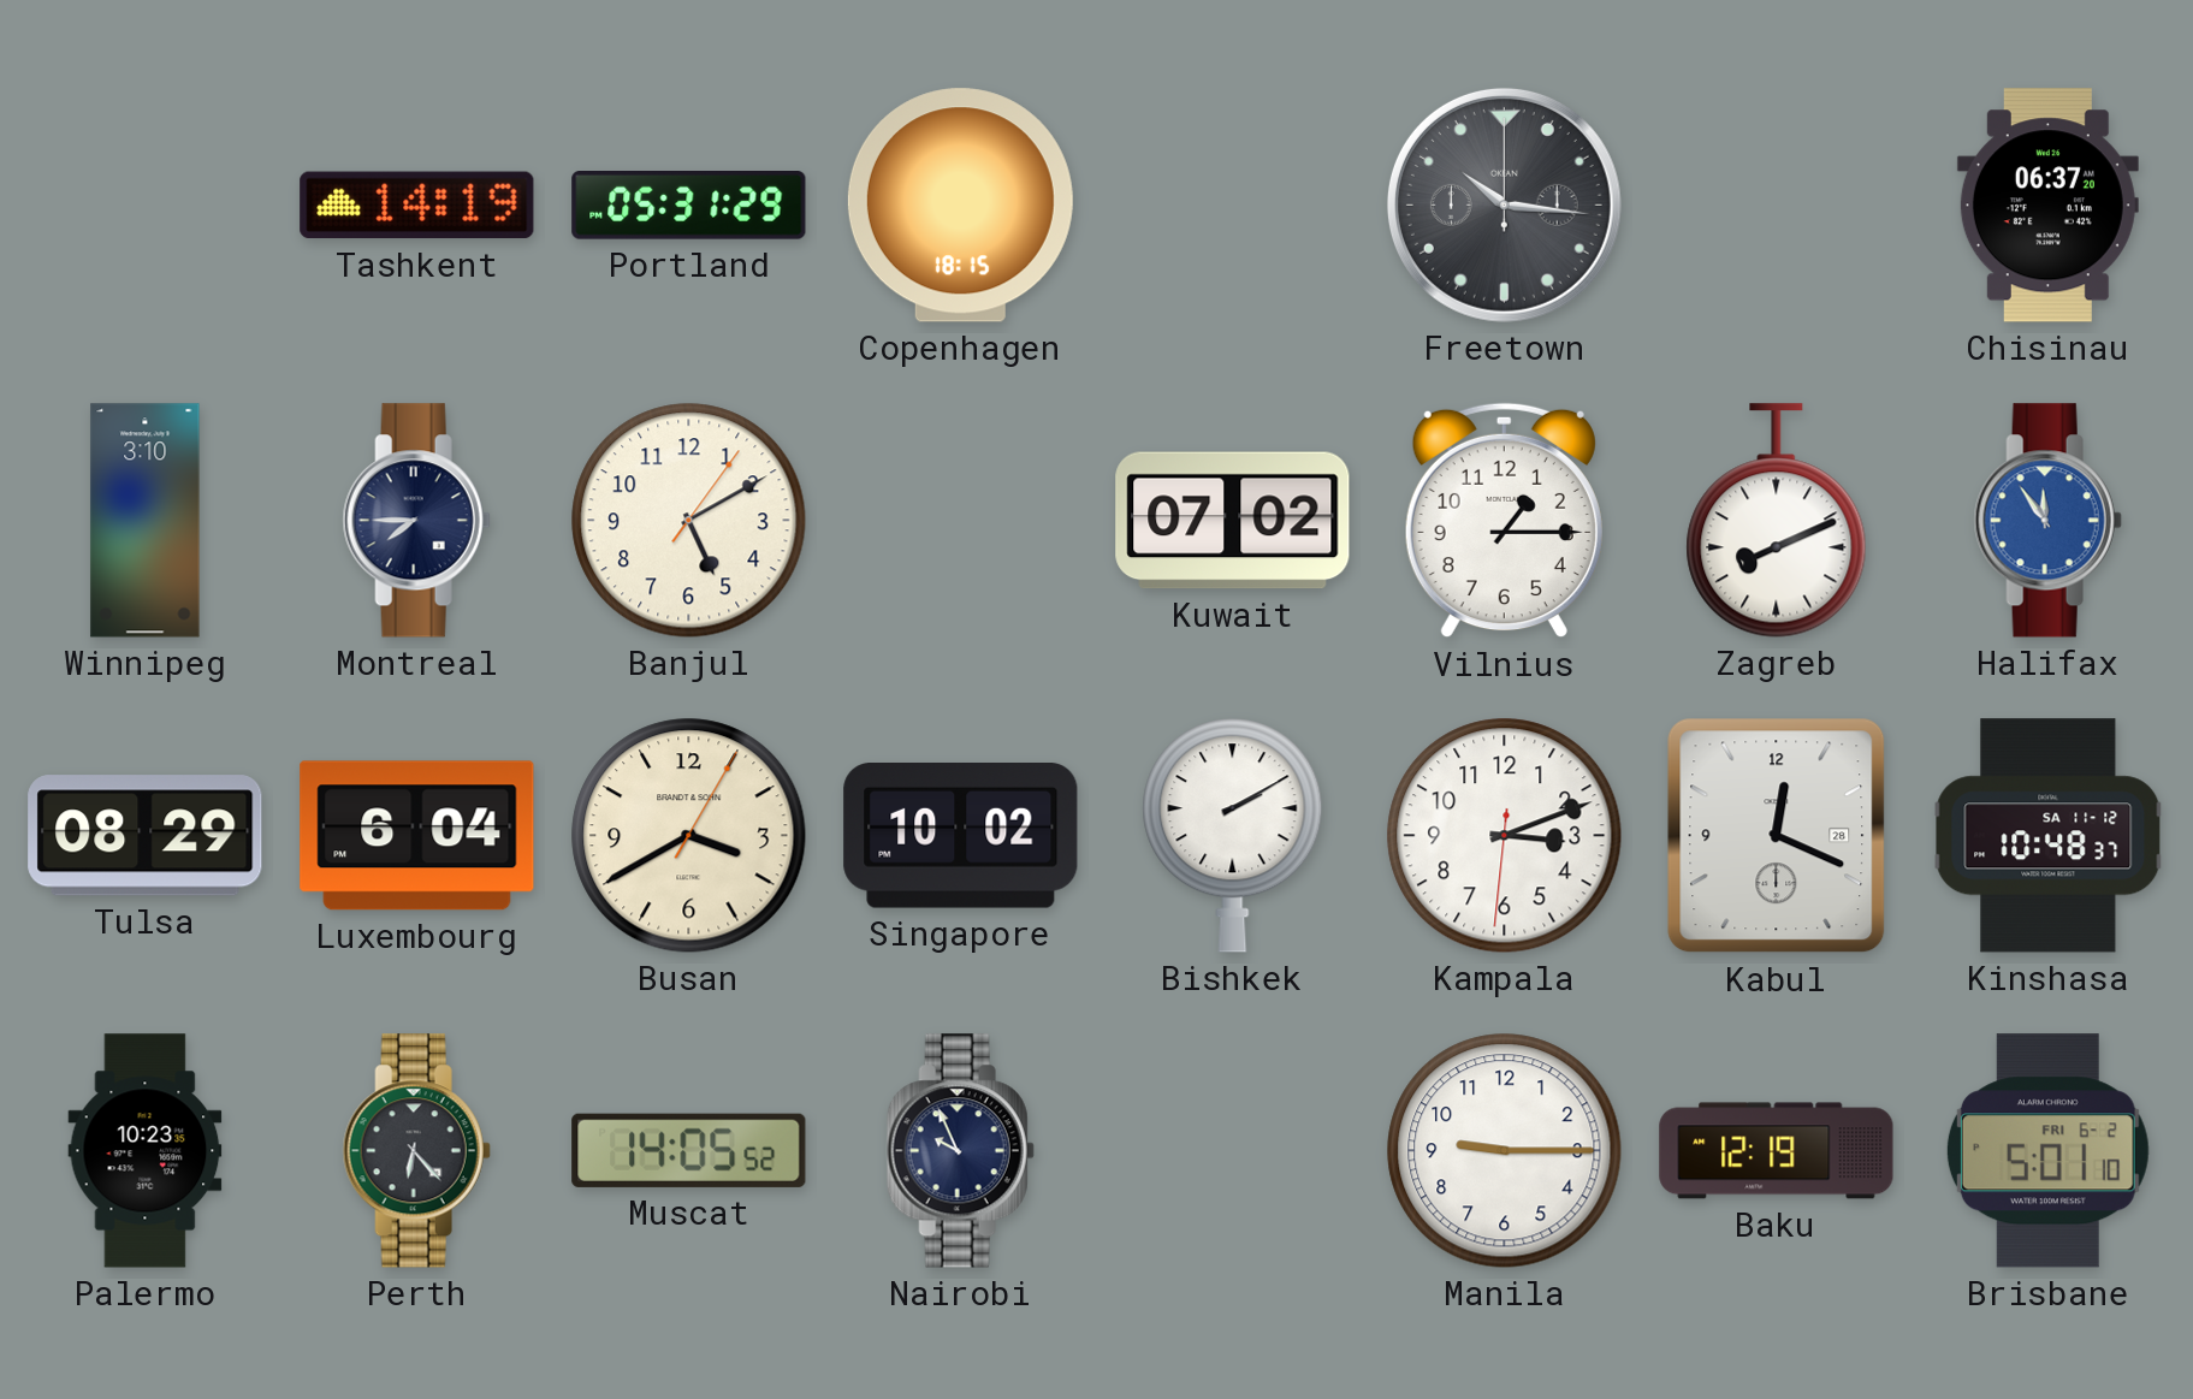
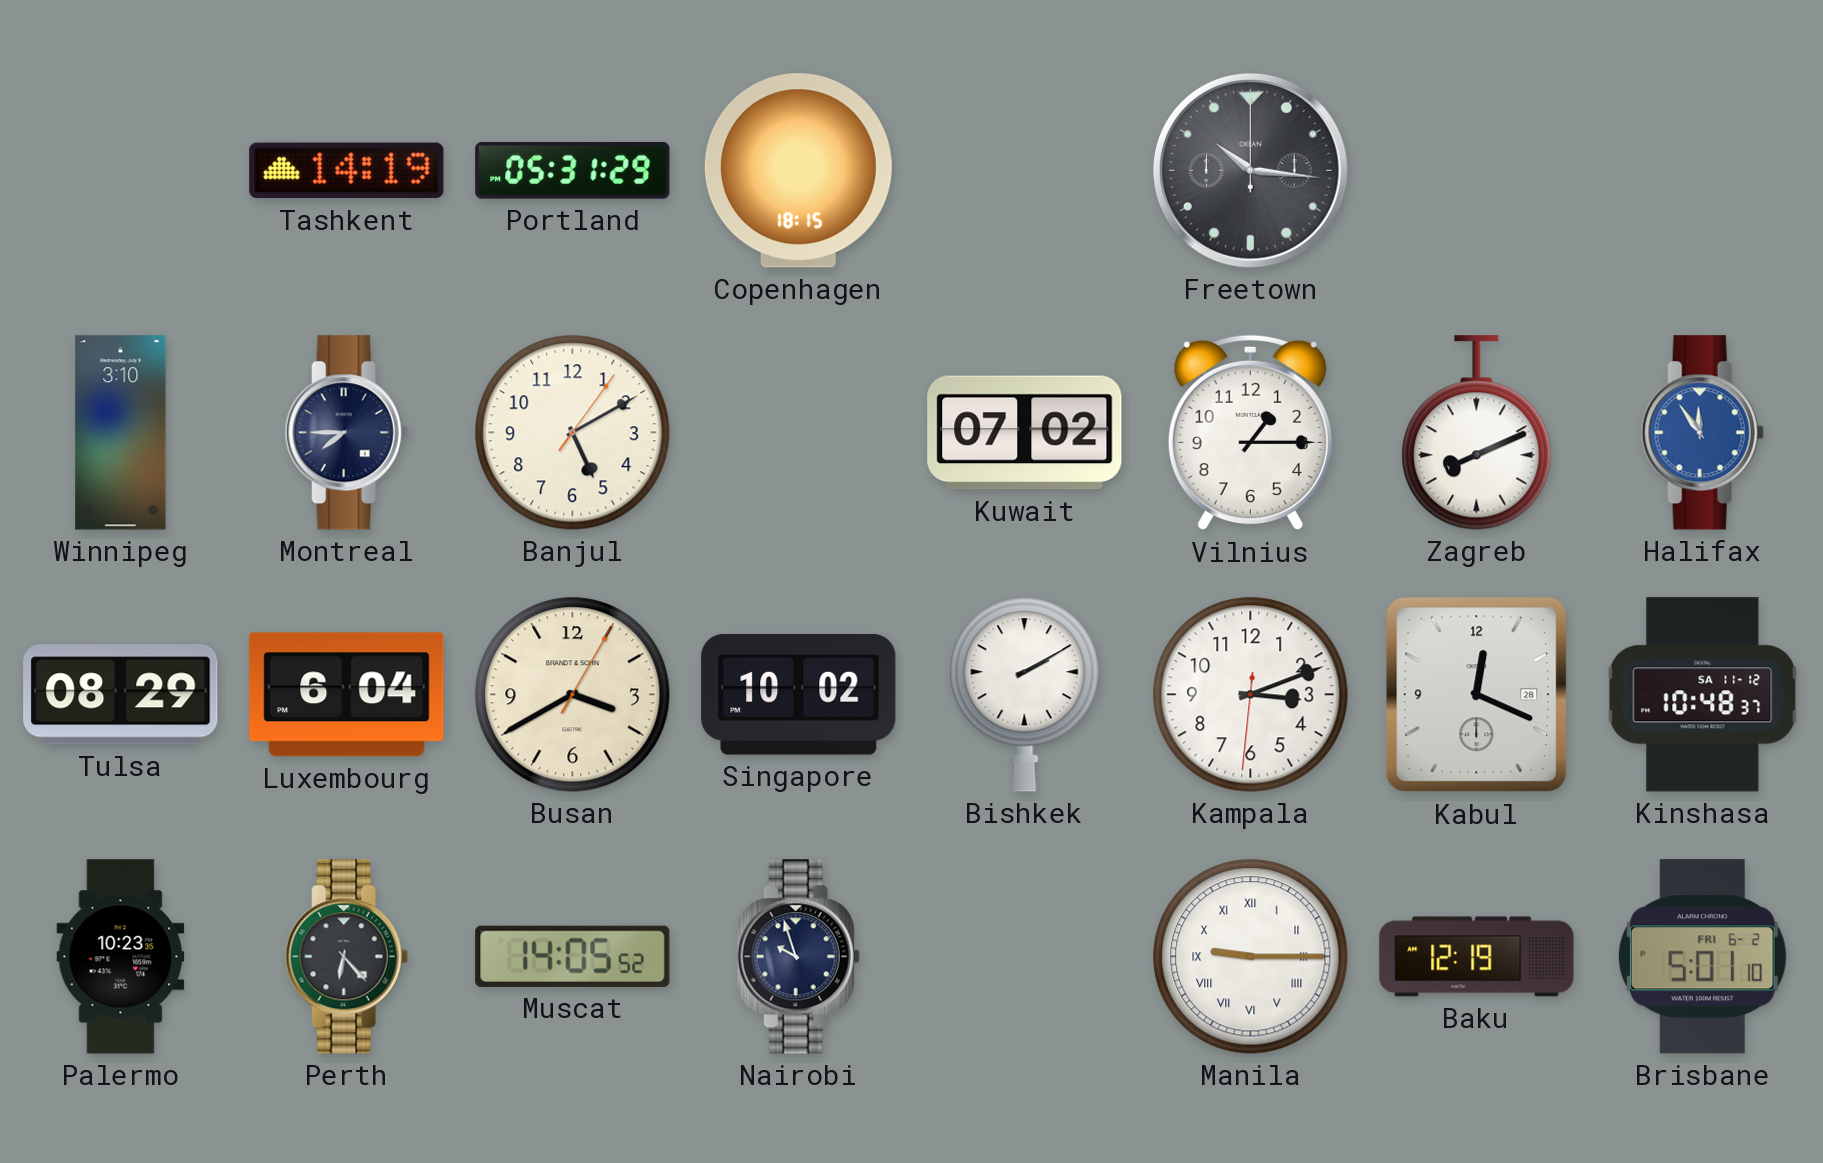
Chisinau: 06:37 -> none (2047, 206)
Nairobi: 9:56 -> 9:57 (798, 957)
Manila numerals: Arabic -> Roman (1251, 957)
